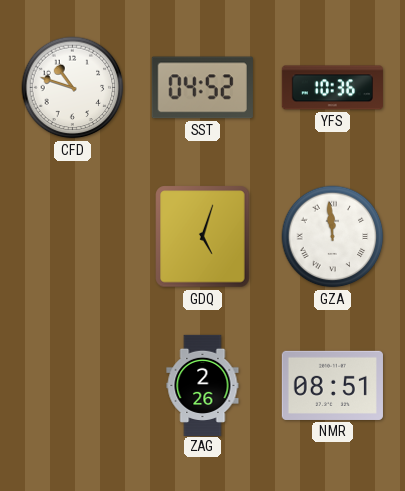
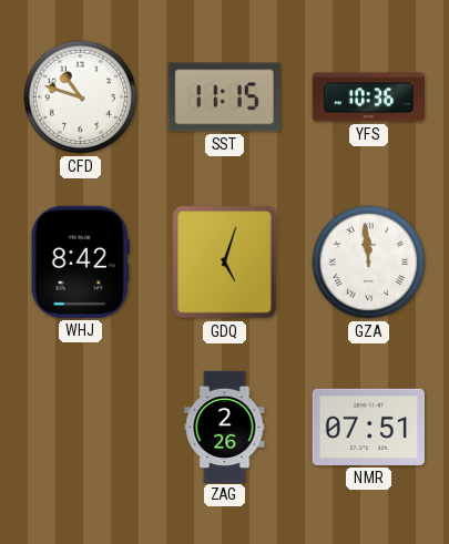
SST: 04:52 -> 11:15 (224, 97)
WHJ: none -> 8:42 (80, 261)
NMR: 08:51 -> 07:51 (368, 427)
